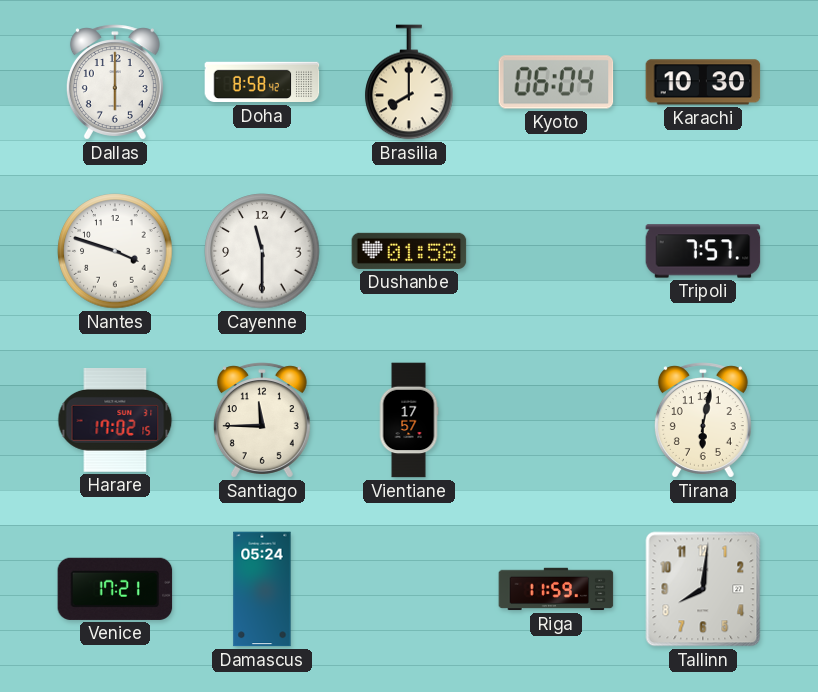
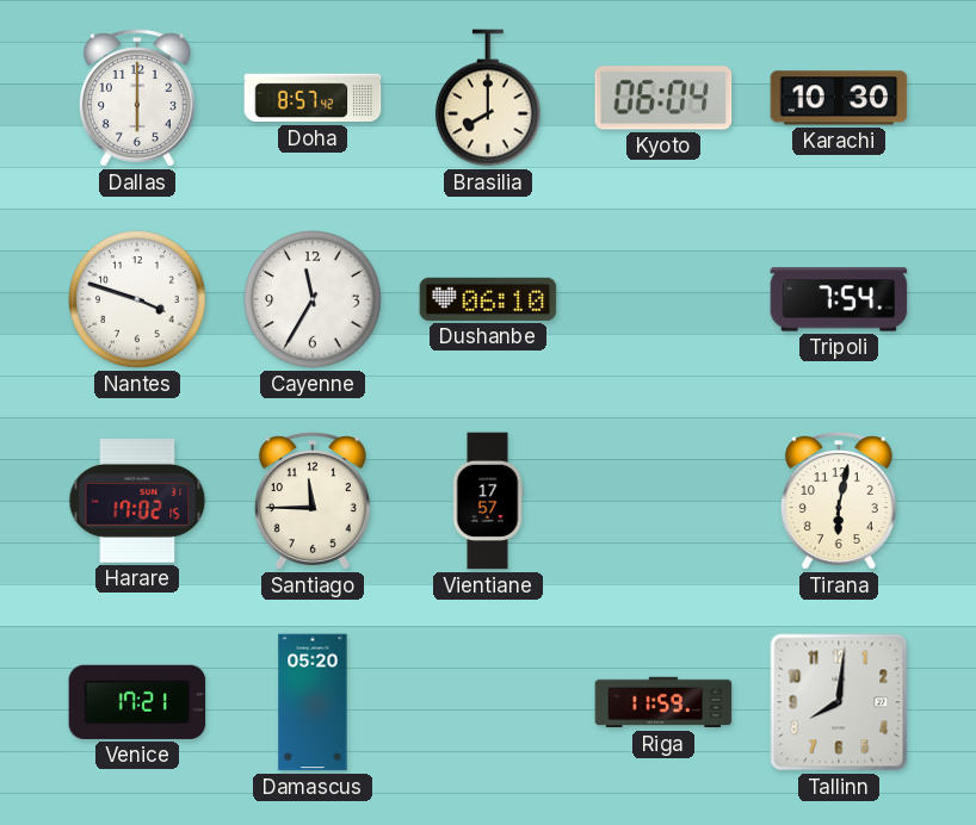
Doha: 8:58 -> 8:57 (313, 98)
Cayenne: 11:30 -> 11:35 (313, 299)
Dushanbe: 01:58 -> 06:10 (488, 299)
Tripoli: 7:57 -> 7:54 (839, 299)
Damascus: 05:24 -> 05:20 (313, 702)
